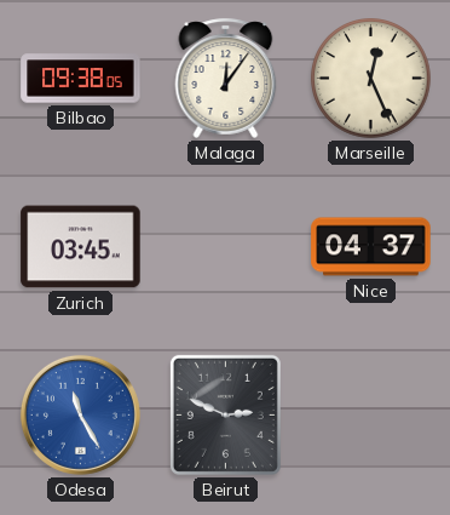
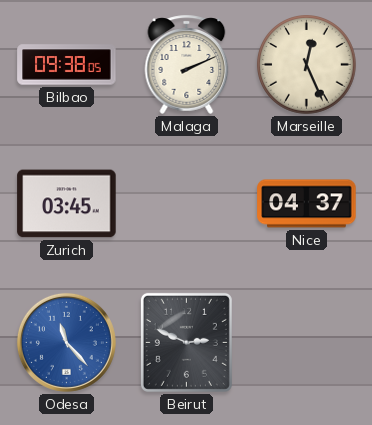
Malaga: 12:06 -> 2:11 (187, 64)
Odesa: 11:25 -> 11:23 (66, 342)
